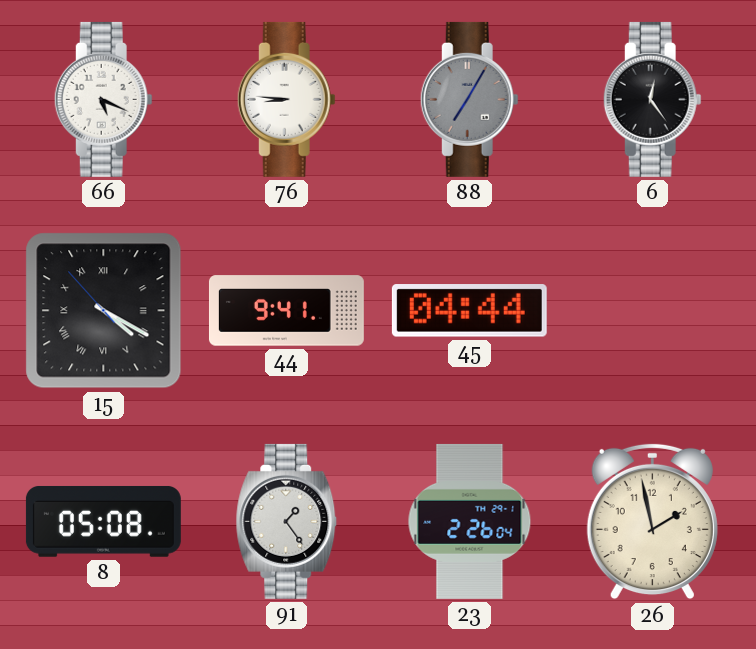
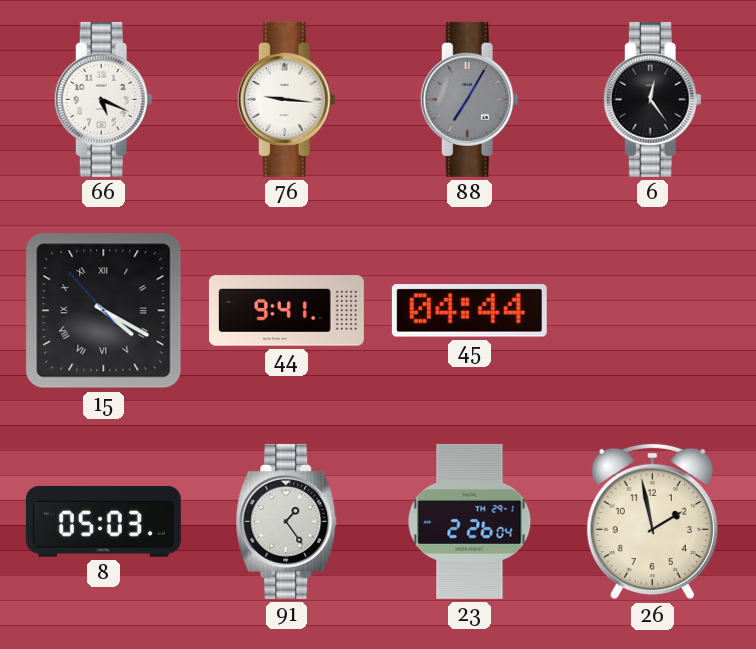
76: 8:46 -> 9:16 (286, 99)
8: 05:08 -> 05:03 (103, 521)
